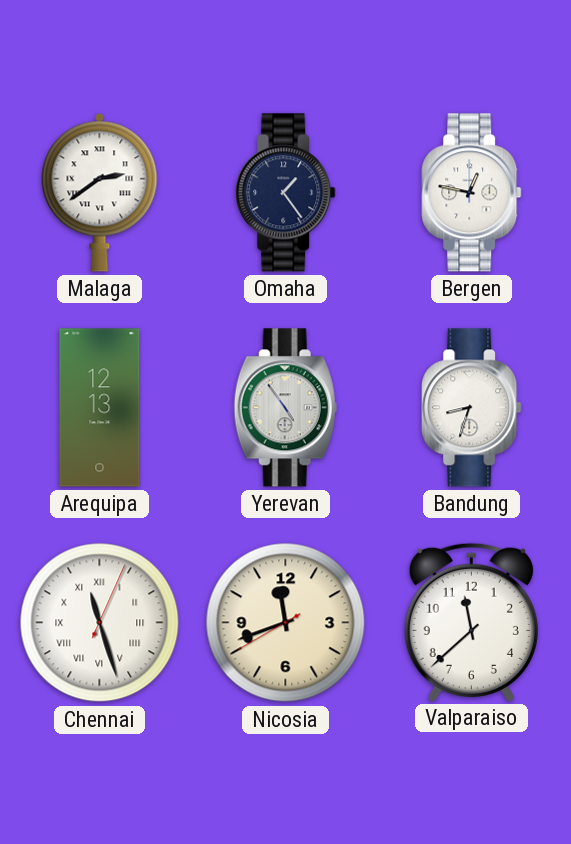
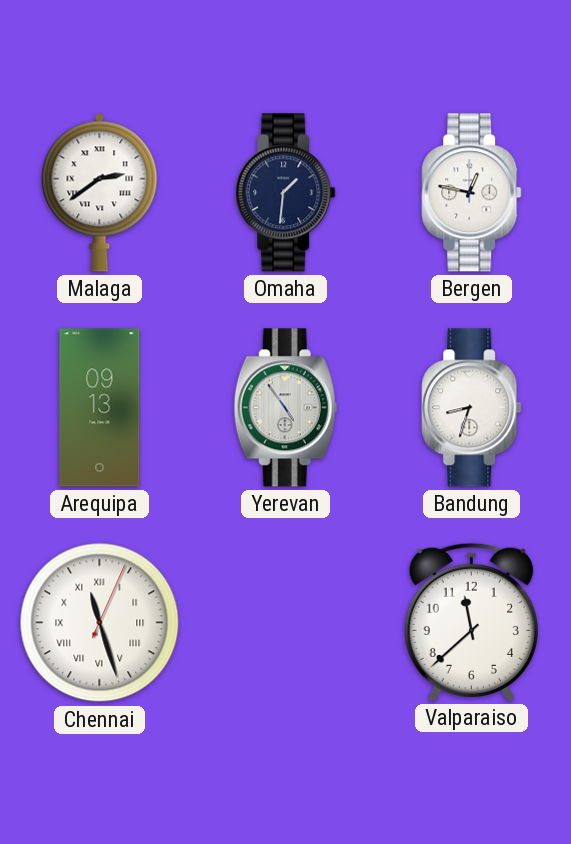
Omaha: 1:24 -> 1:31 (286, 193)
Arequipa: 12:13 -> 09:13 (100, 408)
Nicosia: 11:41 -> none (286, 623)
